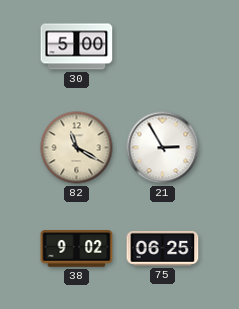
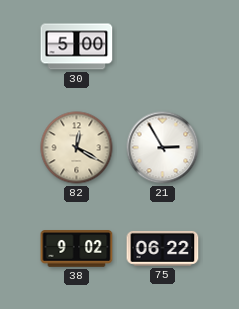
82: 11:20 -> 12:20 (77, 148)
75: 06:25 -> 06:22 (163, 248)
